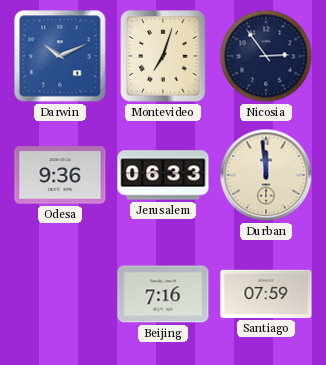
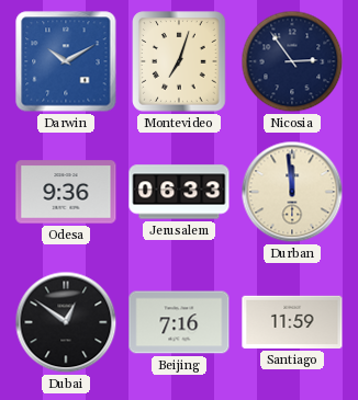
Darwin: 10:11 -> 10:10 (66, 61)
Dubai: none -> 12:51 (66, 322)
Santiago: 07:59 -> 11:59 (292, 322)
